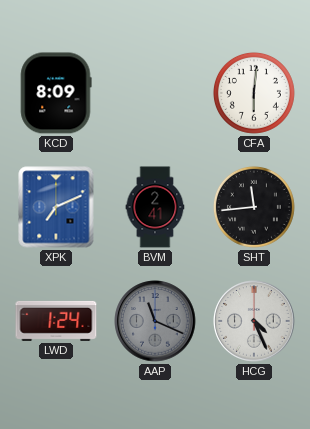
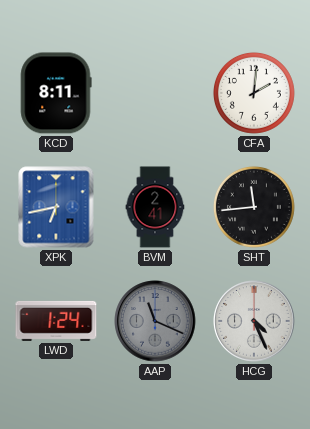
KCD: 8:09 -> 8:11 (56, 93)
CFA: 6:01 -> 2:01 (254, 93)
XPK: 7:11 -> 6:43 (56, 207)
